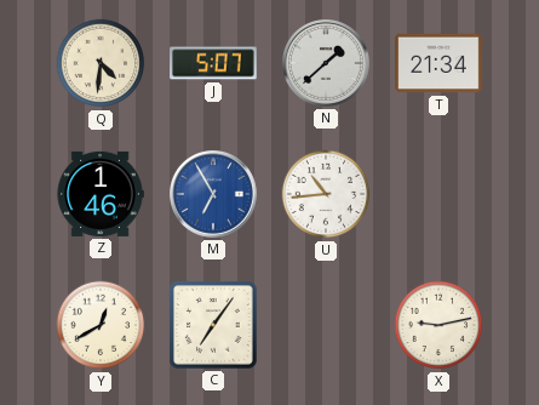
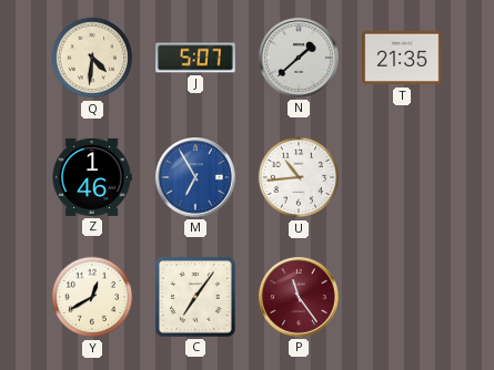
T: 21:34 -> 21:35 (402, 58)
P: none -> 11:24 (300, 298)
X: 9:13 -> none (438, 325)
